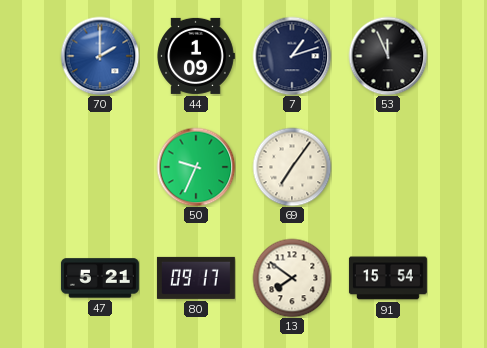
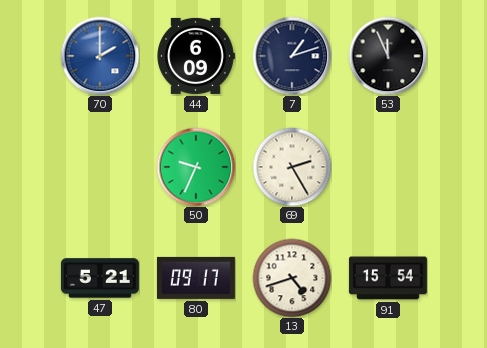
44: 1:09 -> 6:09 (196, 56)
69: 7:06 -> 2:25 (292, 167)
13: 7:51 -> 4:42 (292, 278)
